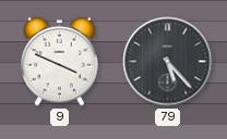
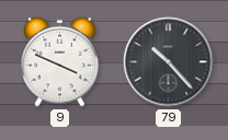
79: 5:23 -> 10:23 (169, 62)
